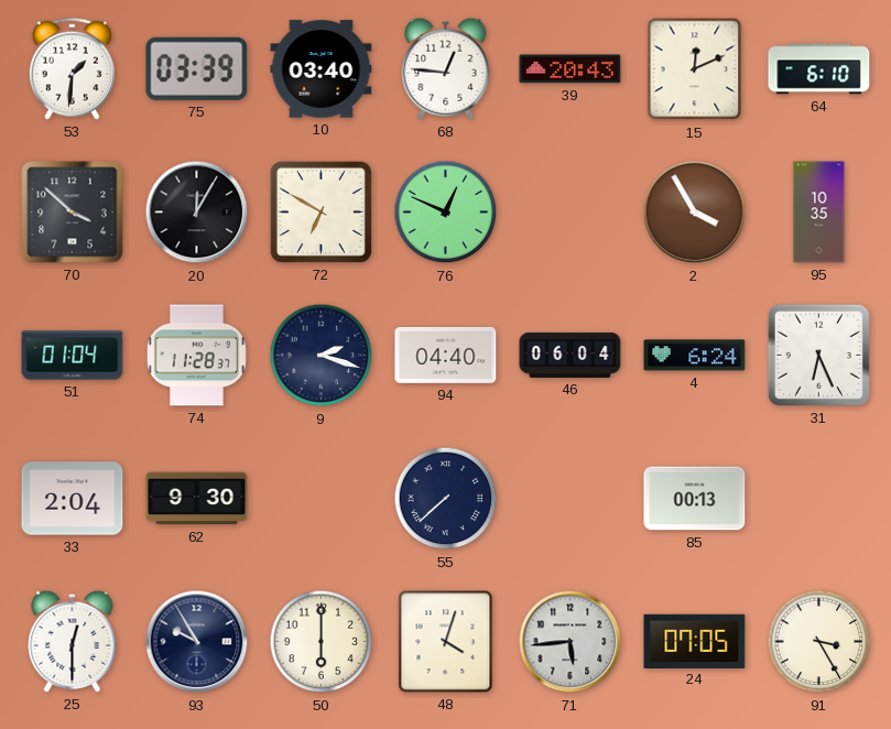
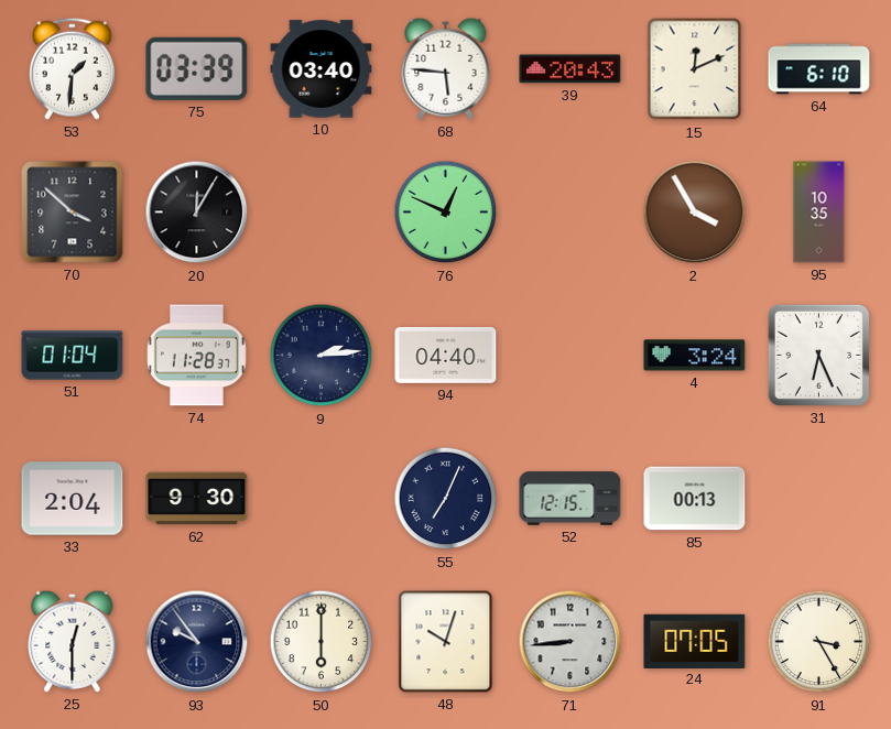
68: 12:46 -> 5:46 (446, 68)
72: 6:50 -> none (320, 211)
9: 2:18 -> 2:14 (322, 356)
46: 06:04 -> none (571, 355)
4: 6:24 -> 3:24 (695, 356)
55: 7:38 -> 7:04 (446, 499)
52: none -> 12:15 (571, 499)
93: 9:55 -> 9:54 (197, 642)
48: 4:03 -> 10:03 (446, 642)
71: 5:44 -> 8:44 (571, 642)
